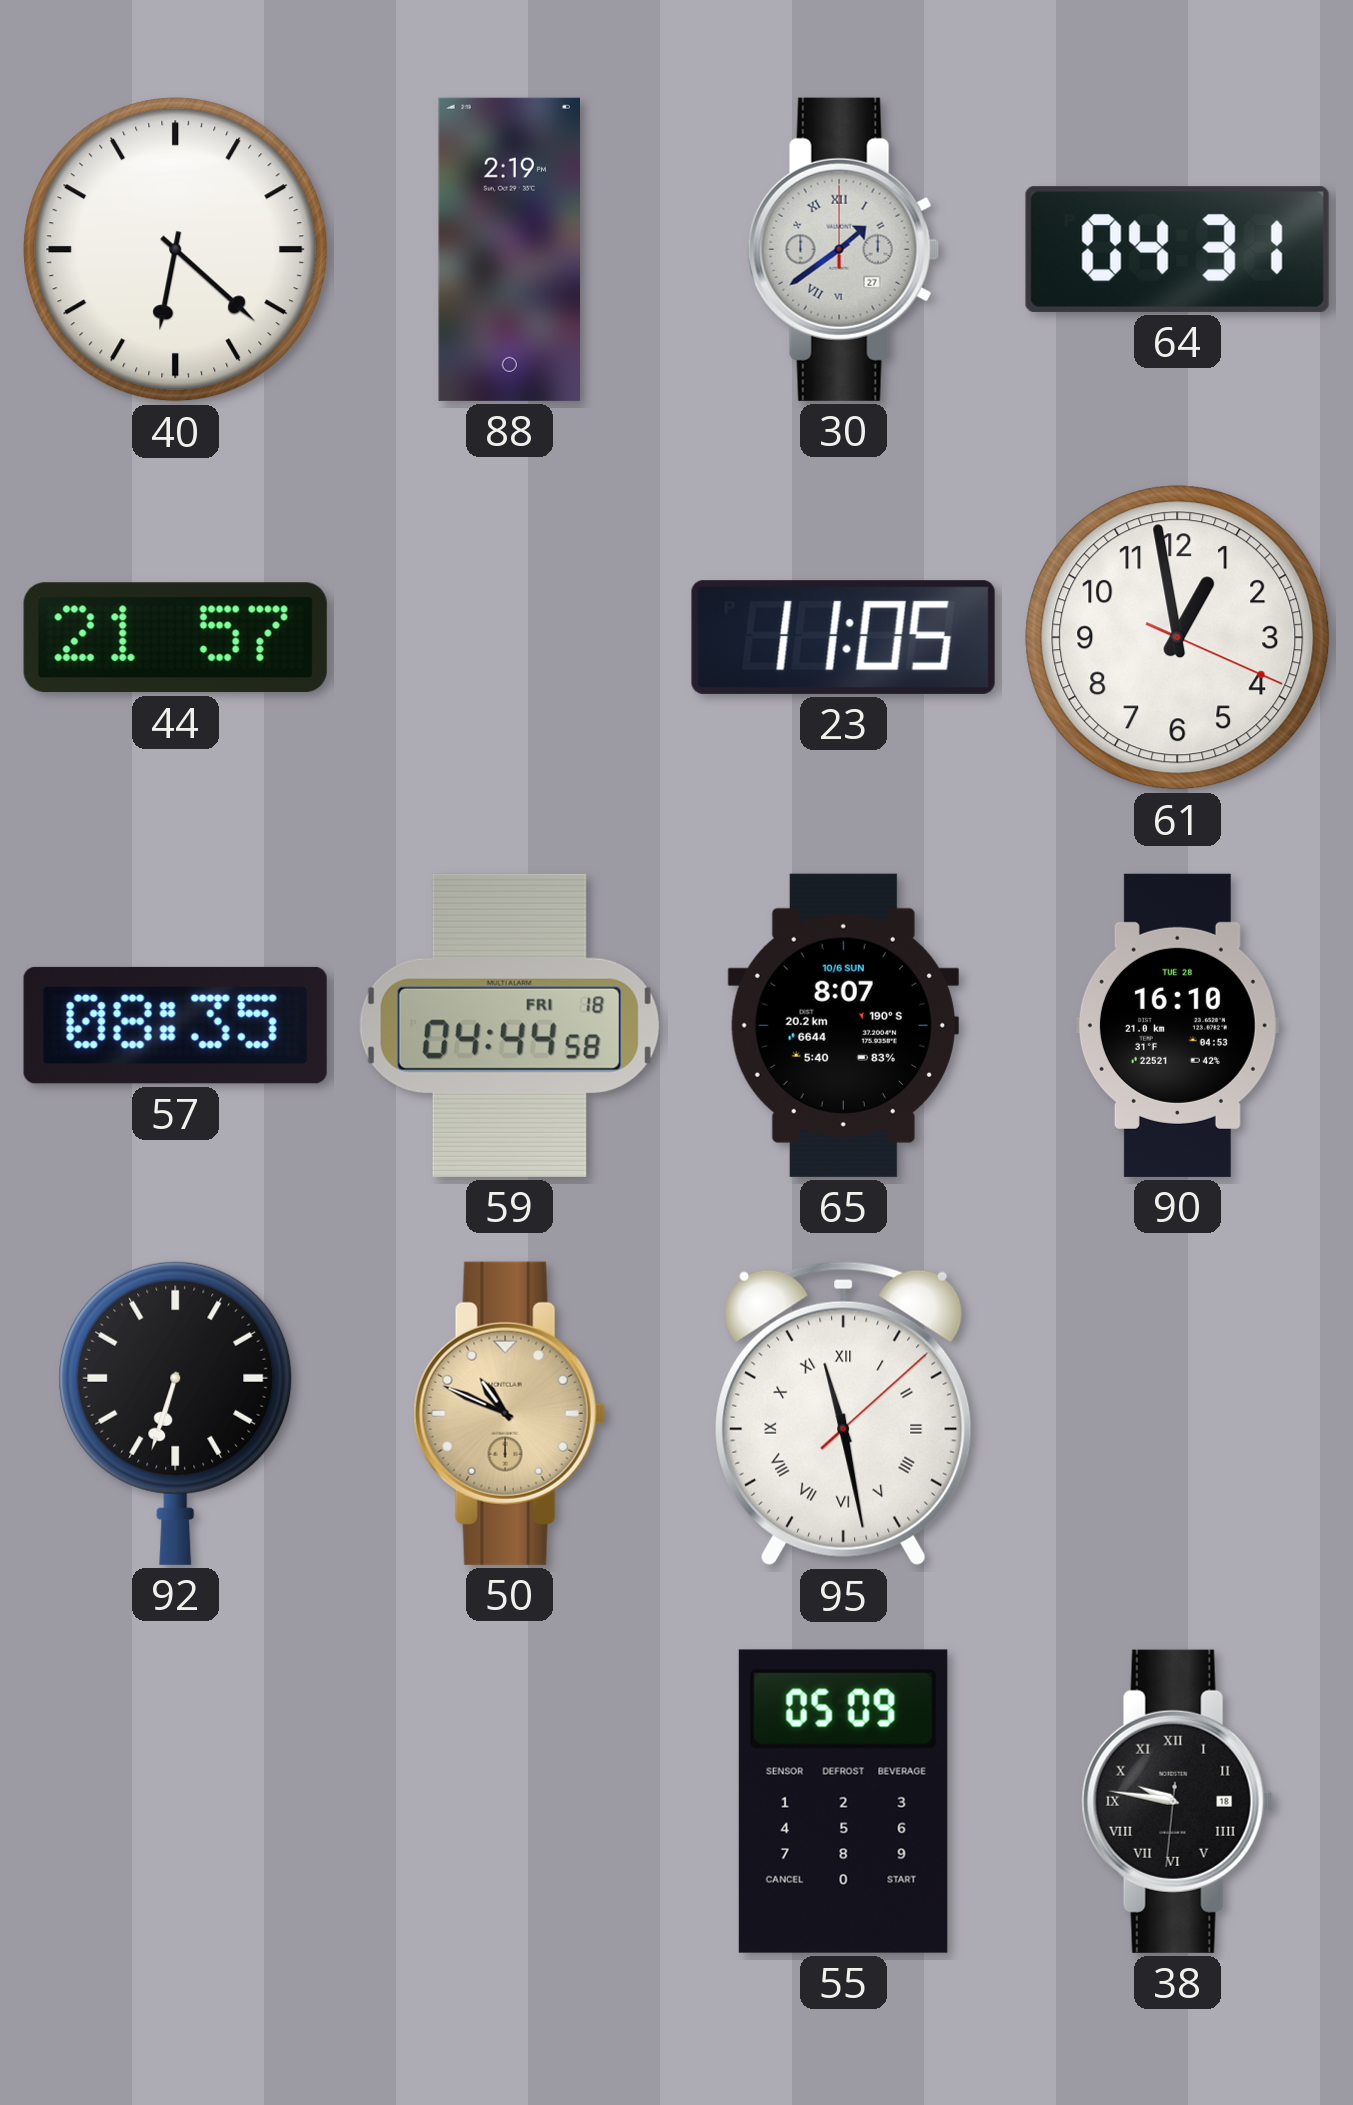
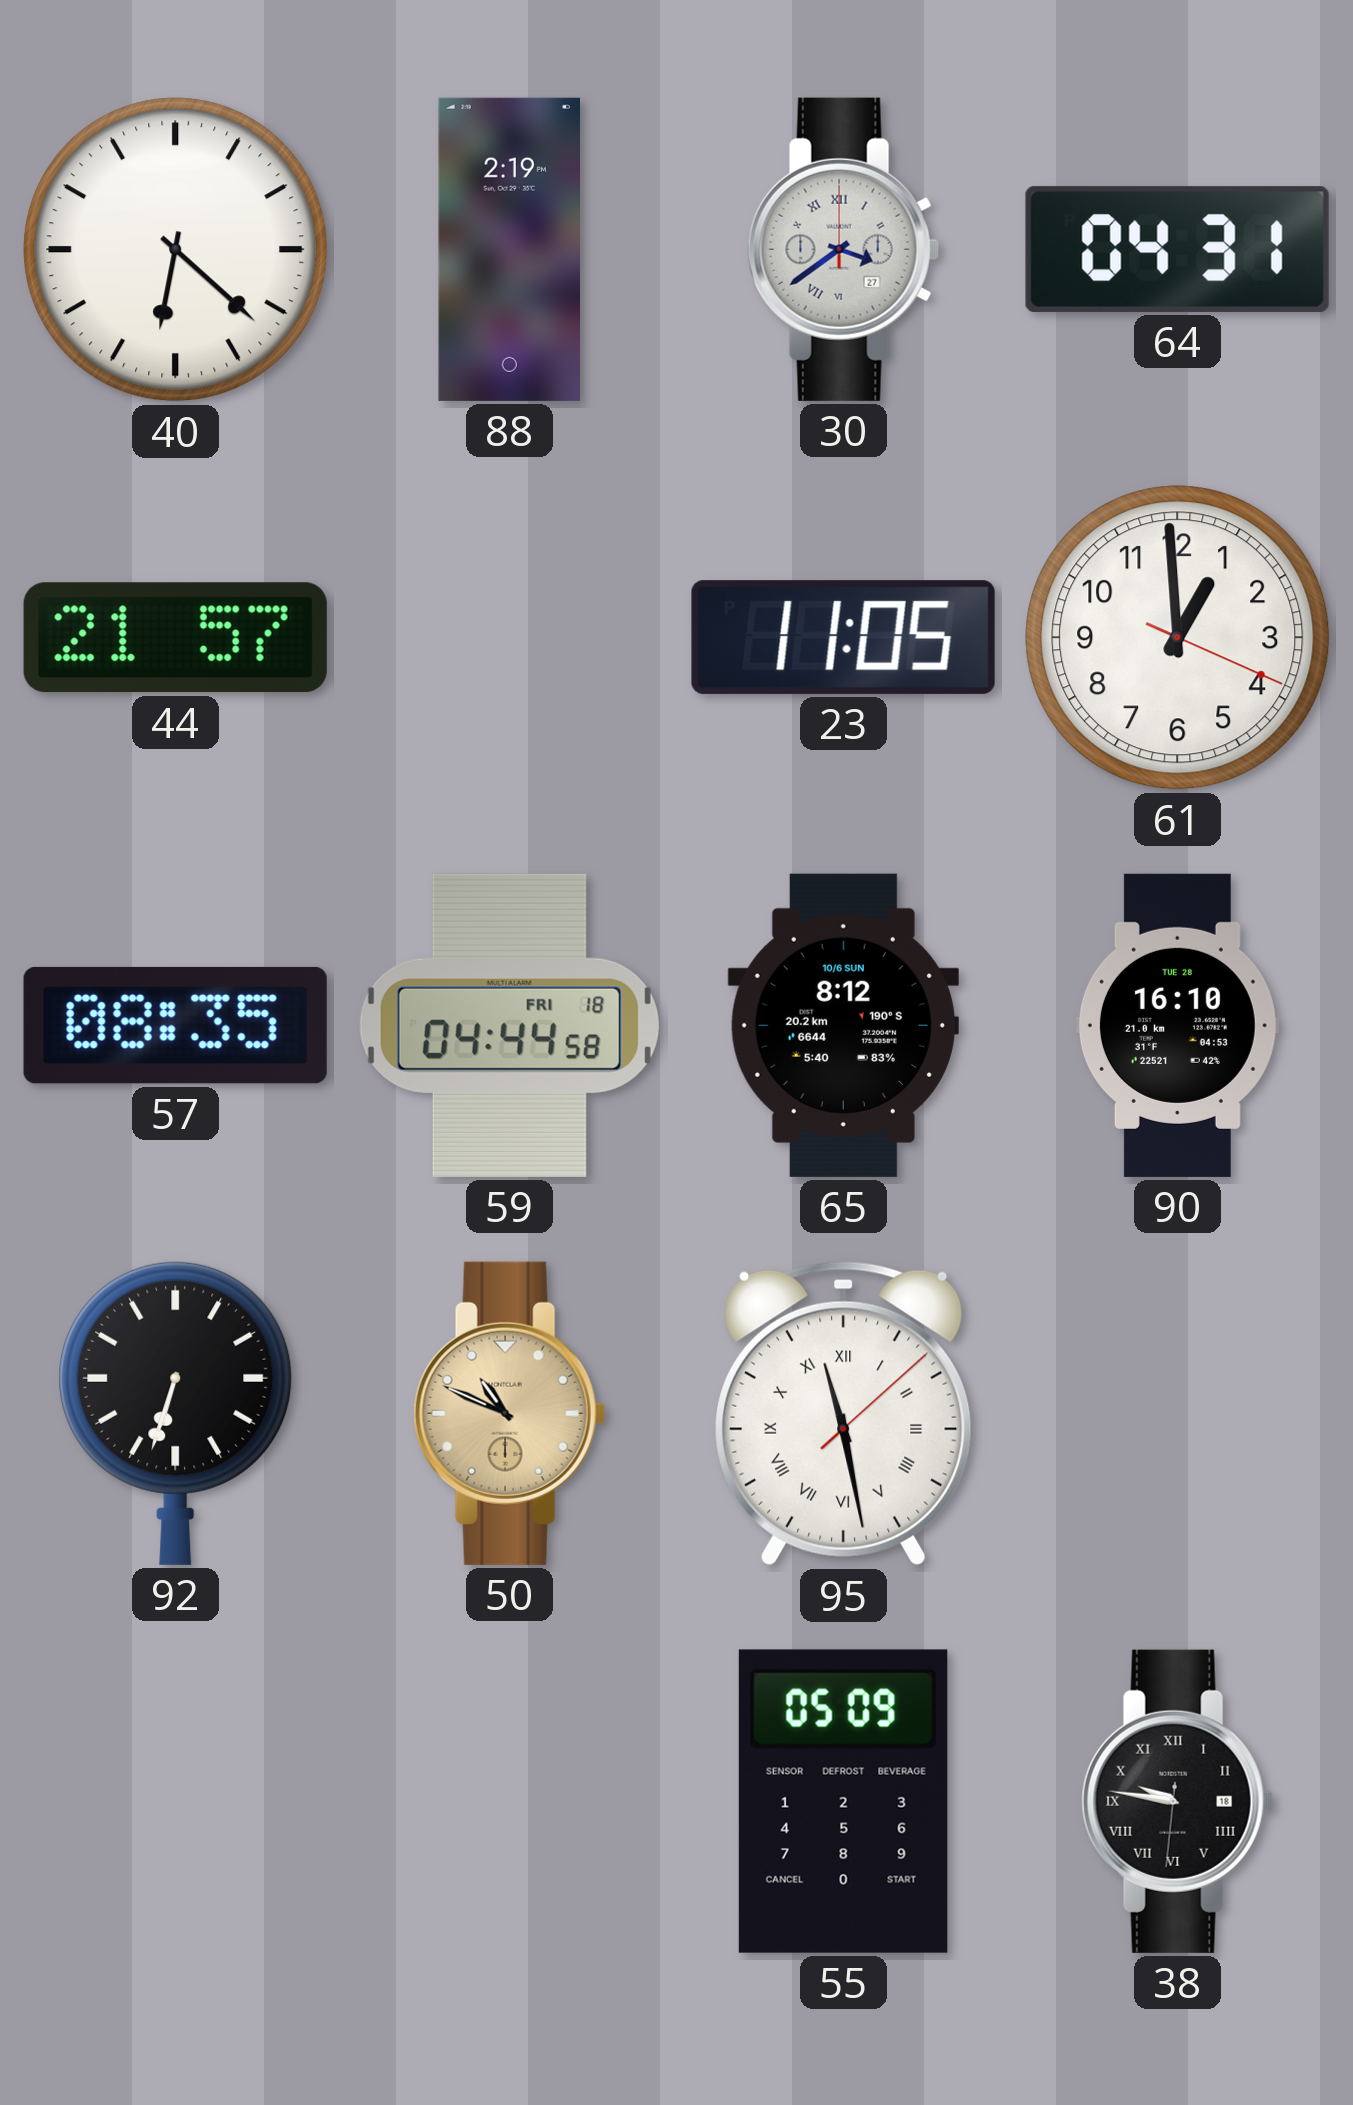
30: 1:39 -> 3:39 (843, 249)
61: 12:58 -> 12:59 (1178, 638)
65: 8:07 -> 8:12 (843, 1025)
